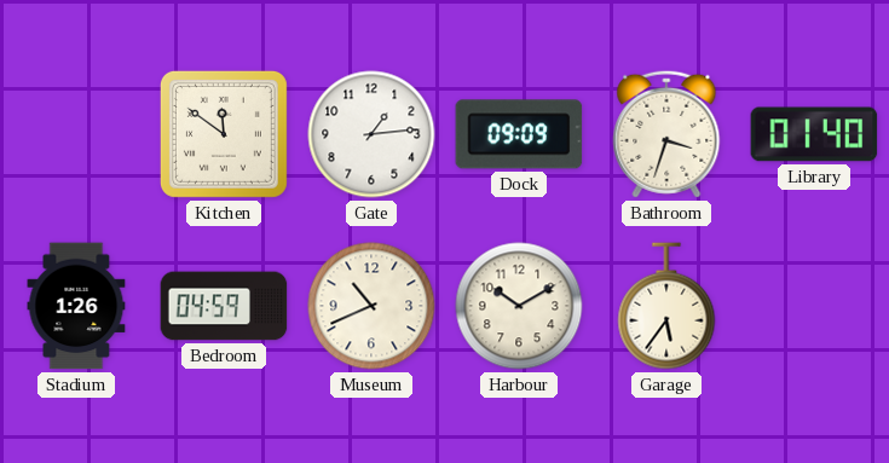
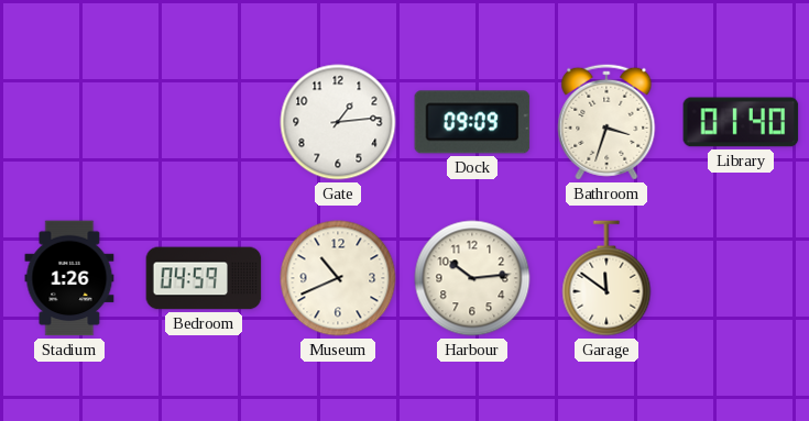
Kitchen: 11:51 -> none (224, 134)
Harbour: 10:10 -> 10:14 (472, 278)
Garage: 5:36 -> 11:51 (606, 278)
